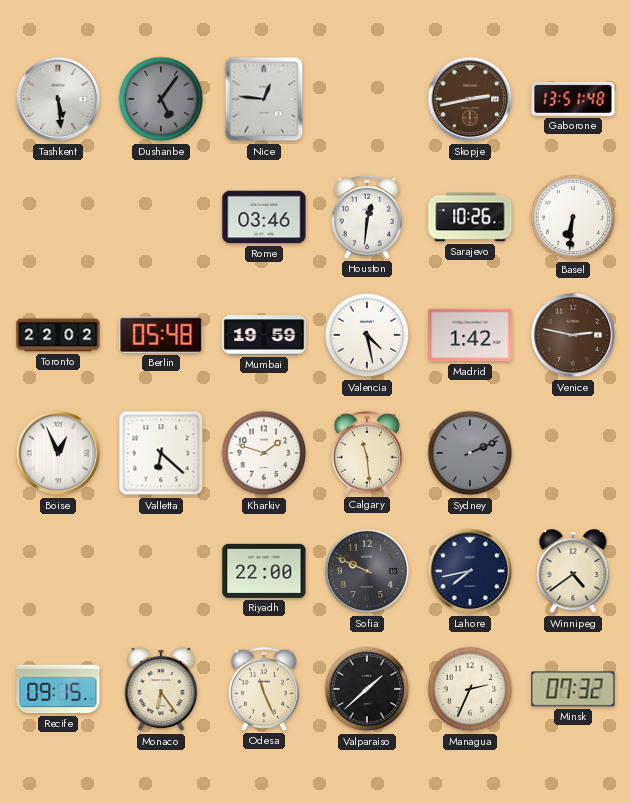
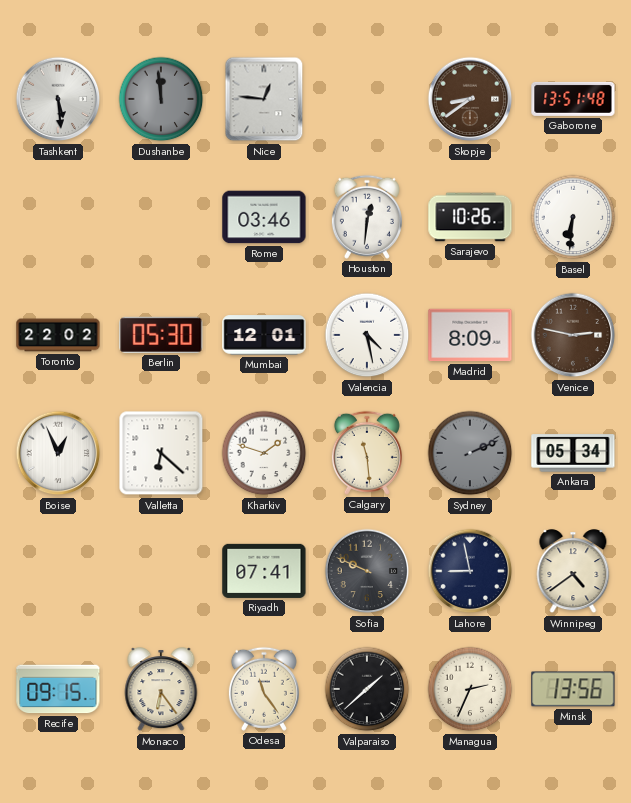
Dushanbe: 5:06 -> 11:59 (161, 99)
Skopje: 2:43 -> 8:39 (470, 99)
Berlin: 05:48 -> 05:30 (161, 335)
Mumbai: 19:59 -> 12:01 (264, 335)
Madrid: 1:42 -> 8:09 (470, 335)
Ankara: none -> 05:34 (573, 453)
Riyadh: 22:00 -> 07:41 (264, 571)
Lahore: 7:43 -> 8:58 (470, 571)
Odesa: 11:26 -> 11:24 (264, 689)
Minsk: 07:32 -> 13:56 (573, 689)
